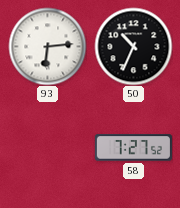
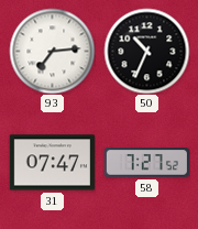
93: 6:14 -> 7:14 (52, 51)
31: none -> 07:47 (52, 163)
